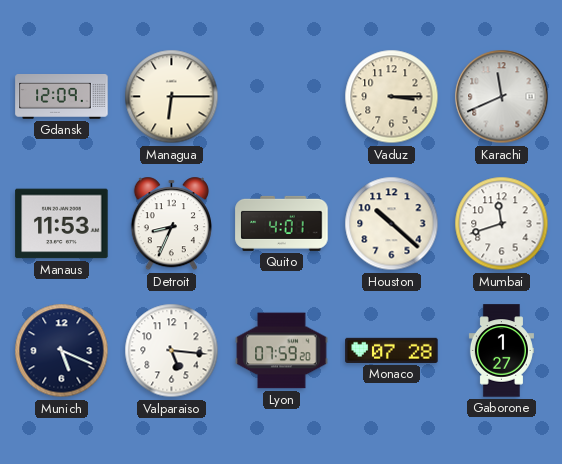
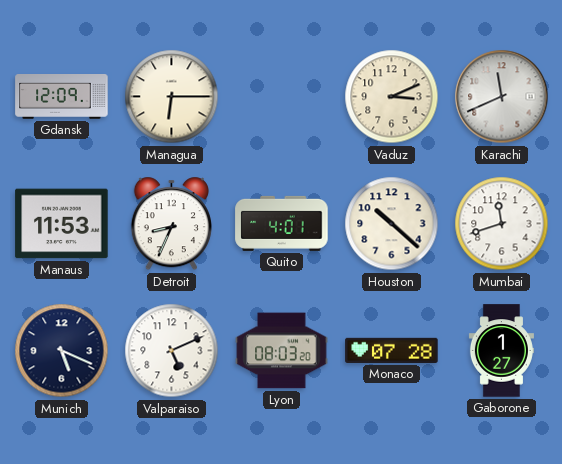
Vaduz: 3:15 -> 3:11 (392, 97)
Valparaiso: 5:16 -> 5:11 (172, 351)
Lyon: 07:59 -> 08:03 (282, 351)
